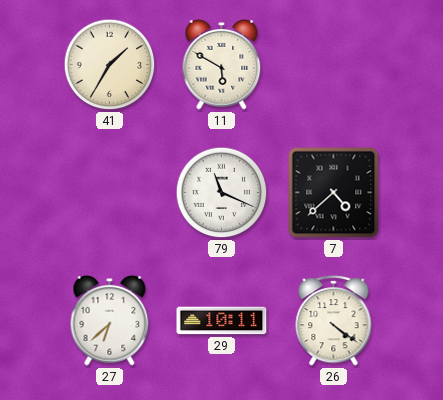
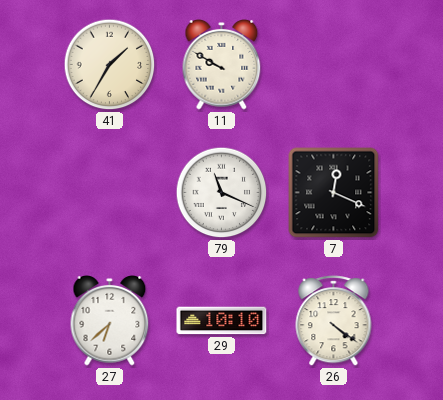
11: 5:50 -> 9:50 (222, 65)
7: 4:38 -> 12:19 (334, 193)
29: 10:11 -> 10:10 (222, 321)
